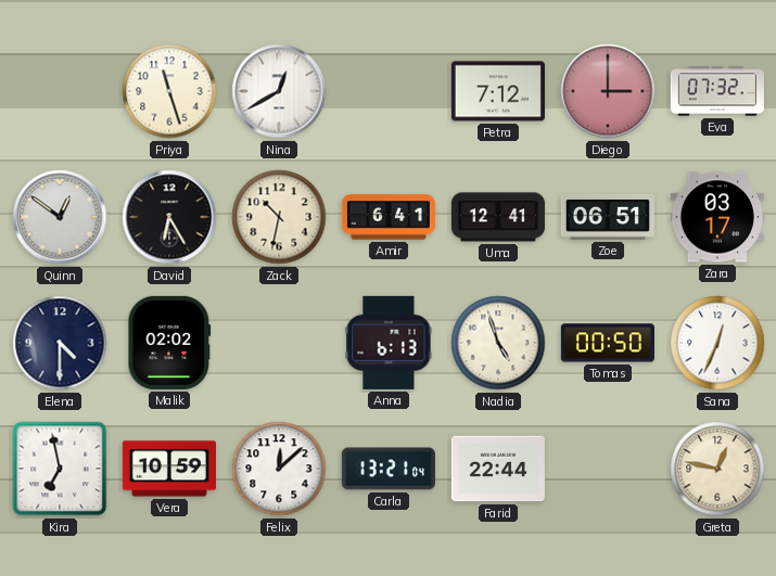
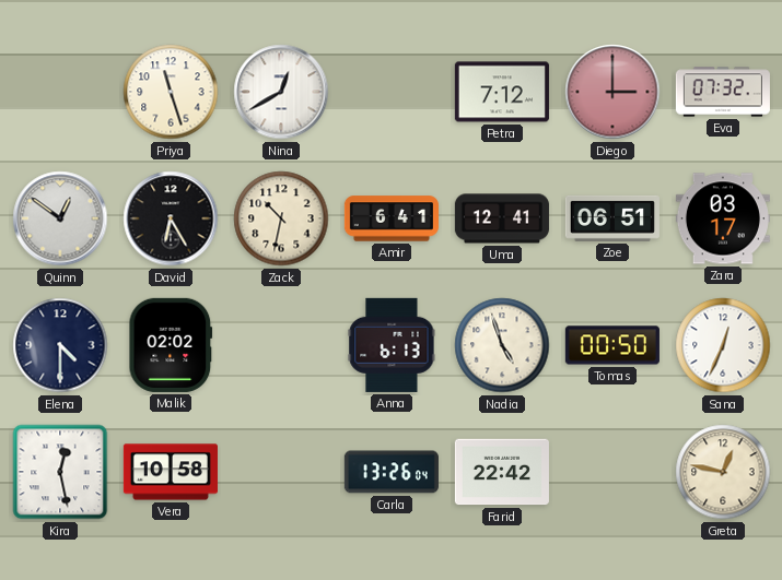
Kira: 6:58 -> 12:28 (60, 472)
Vera: 10:59 -> 10:58 (171, 472)
Felix: 12:08 -> none (279, 469)
Carla: 13:21 -> 13:26 (392, 472)
Farid: 22:44 -> 22:42 (502, 472)
